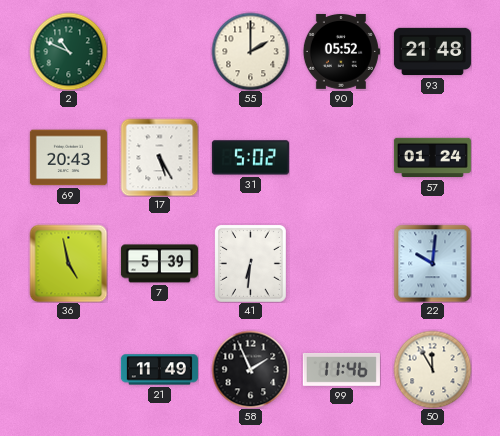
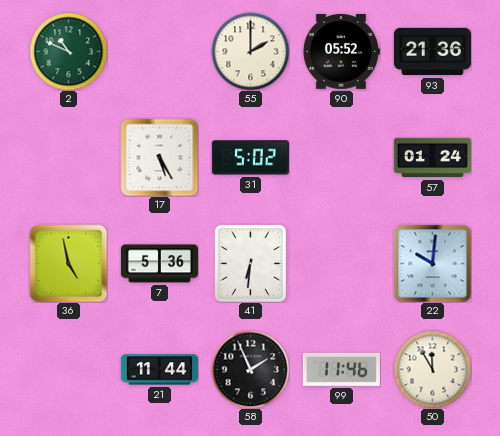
93: 21:48 -> 21:36 (432, 52)
69: 20:43 -> none (68, 158)
7: 5:39 -> 5:36 (159, 264)
21: 11:49 -> 11:44 (159, 370)
